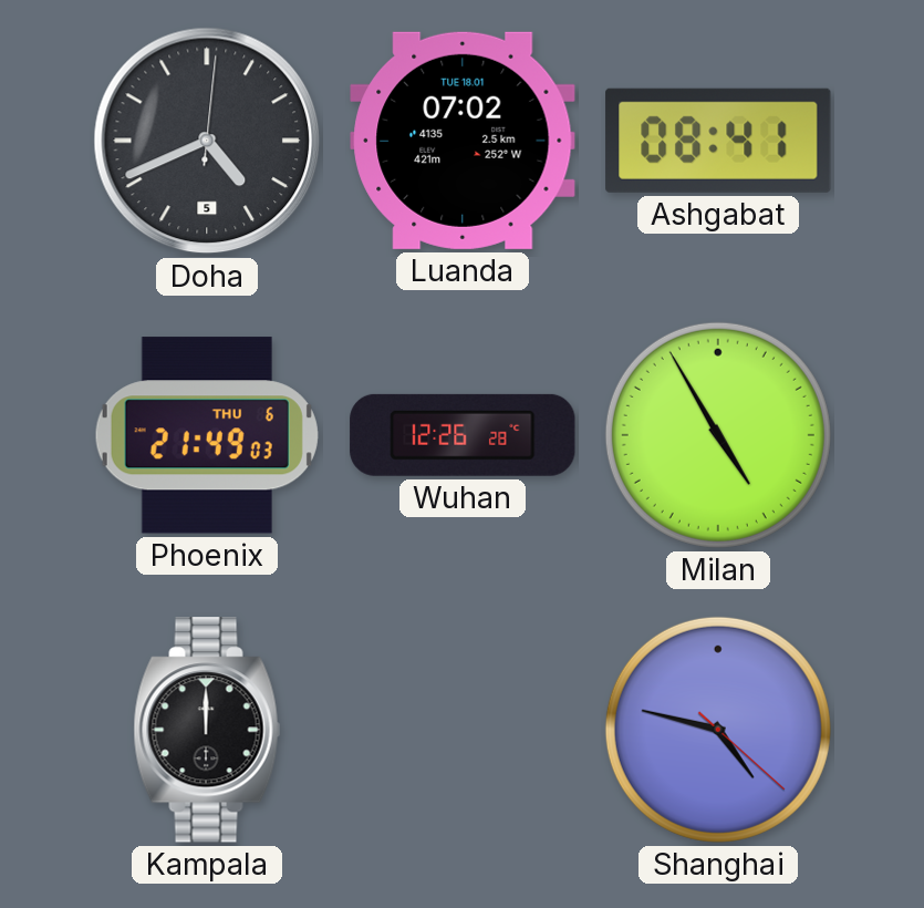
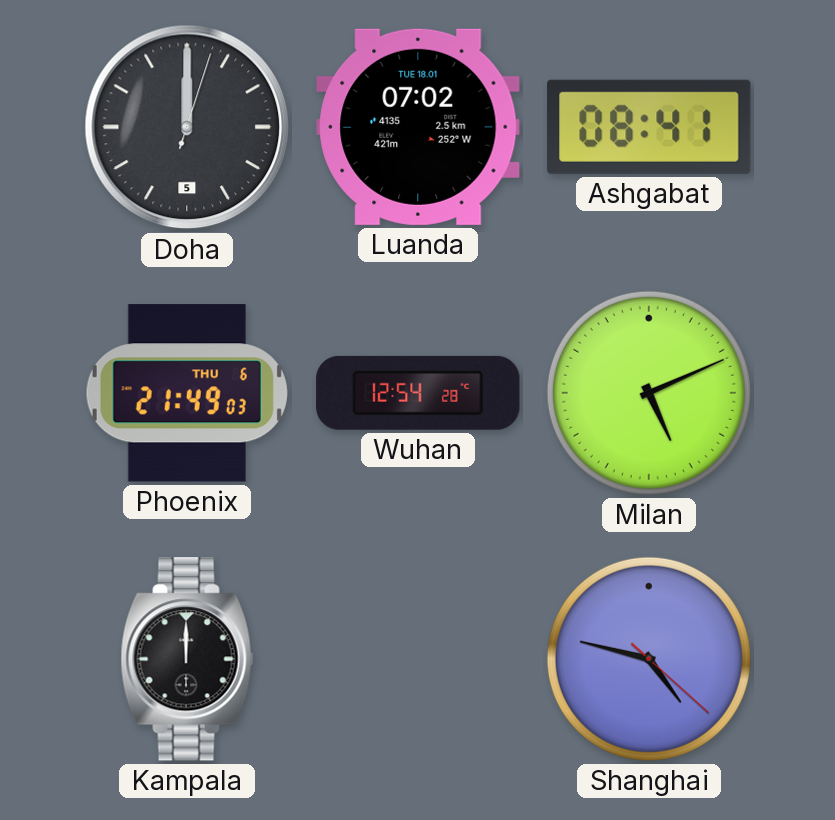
Doha: 4:41 -> 12:00 (187, 127)
Wuhan: 12:26 -> 12:54 (418, 393)
Milan: 4:55 -> 5:11 (649, 393)
